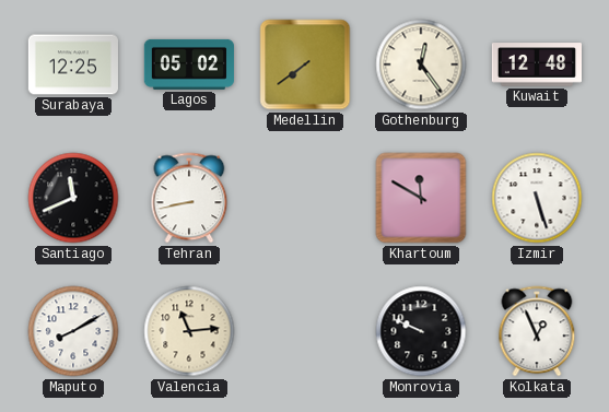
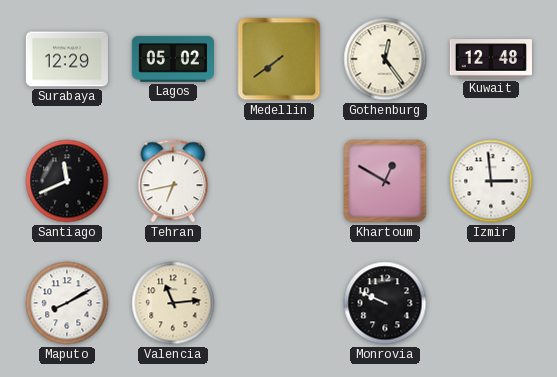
Surabaya: 12:25 -> 12:29 (67, 59)
Tehran: 8:43 -> 6:43 (173, 181)
Khartoum: 11:50 -> 12:50 (385, 181)
Izmir: 5:27 -> 2:59 (491, 181)
Kolkata: 12:56 -> none (537, 331)
